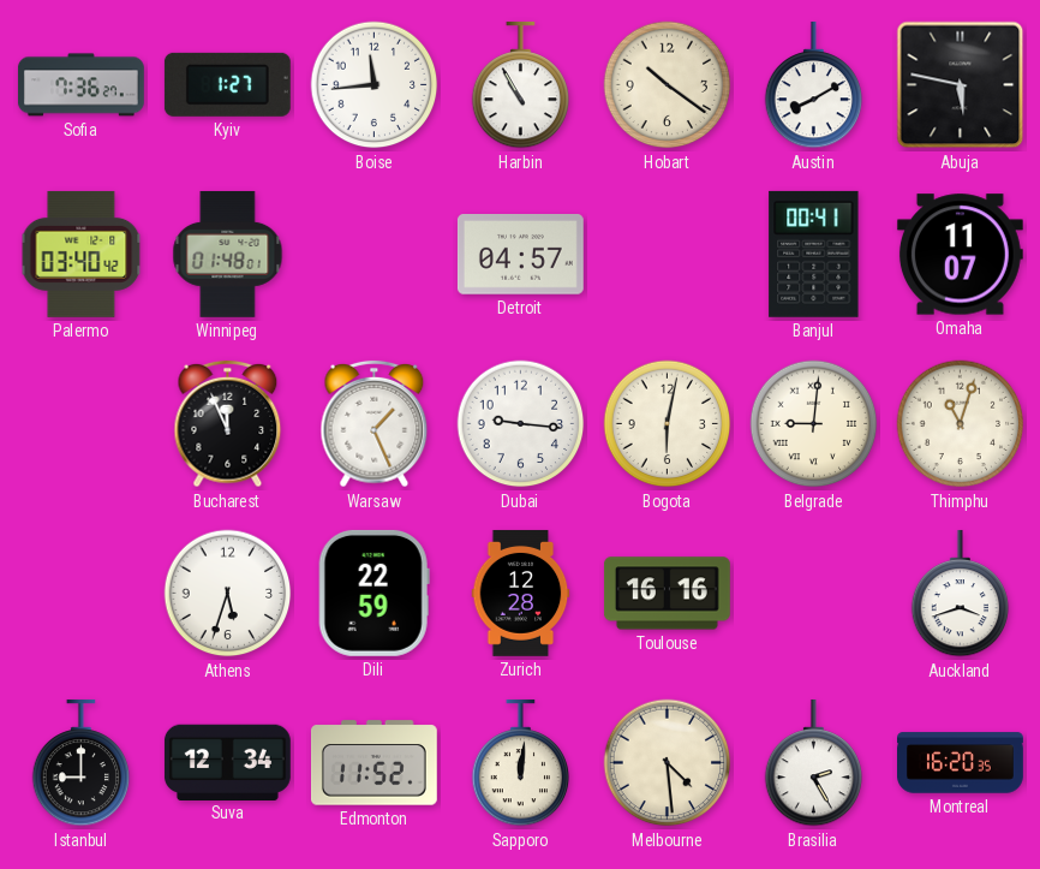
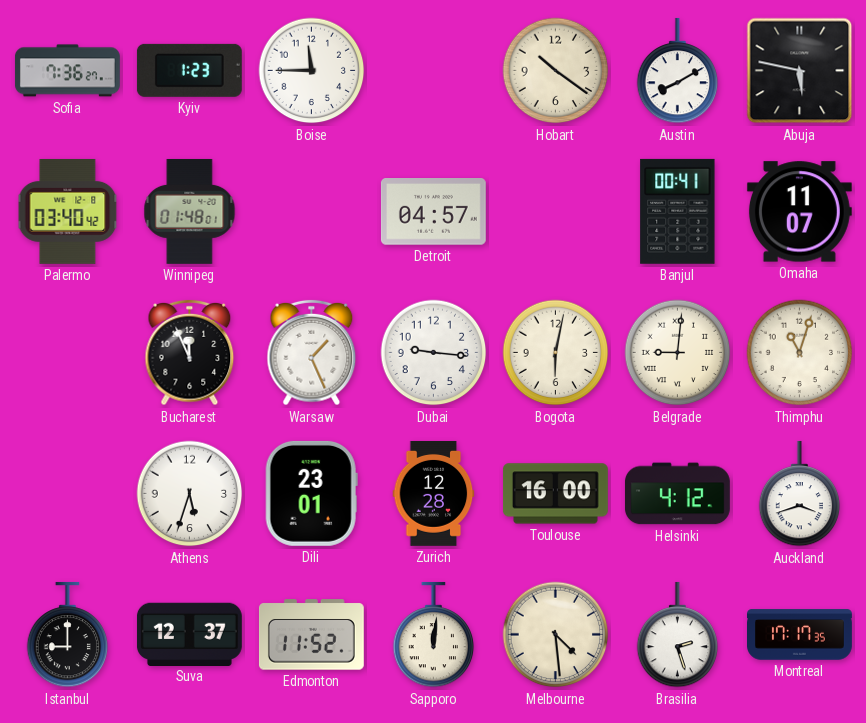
Kyiv: 1:27 -> 1:23 (189, 70)
Boise: 11:44 -> 11:45 (312, 71)
Harbin: 10:55 -> none (521, 85)
Dili: 22:59 -> 23:01 (311, 493)
Toulouse: 16:16 -> 16:00 (555, 494)
Helsinki: none -> 4:12 (677, 494)
Suva: 12:34 -> 12:37 (189, 634)
Brasilia: 2:25 -> 2:27 (678, 635)
Montreal: 16:20 -> 17:17 (800, 635)
